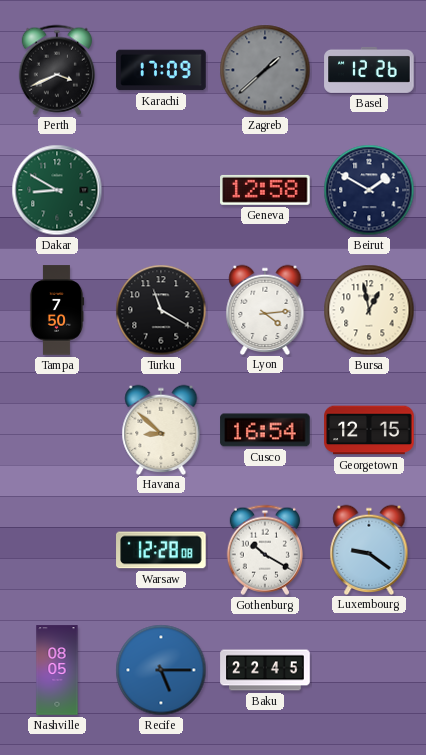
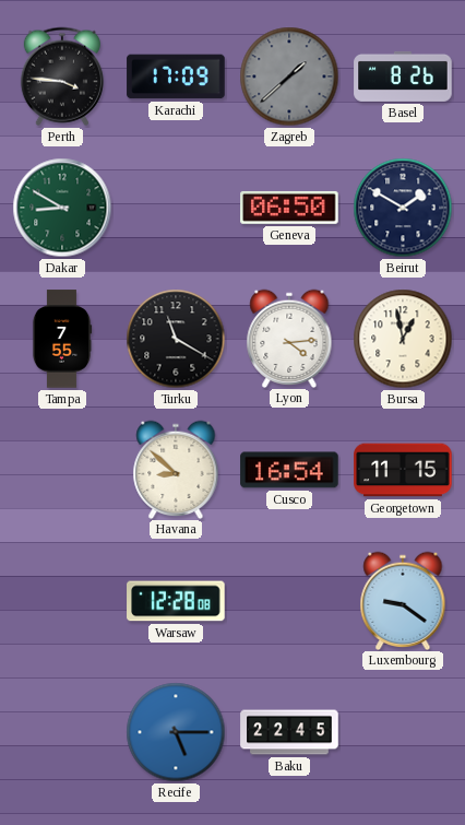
Perth: 3:41 -> 3:46 (62, 76)
Basel: 12:26 -> 8:26 (403, 76)
Geneva: 12:58 -> 06:50 (289, 208)
Tampa: 7:50 -> 7:55 (62, 339)
Georgetown: 12:15 -> 11:15 (403, 470)
Gothenburg: 10:20 -> none (265, 550)
Nashville: 08:05 -> none (57, 670)
